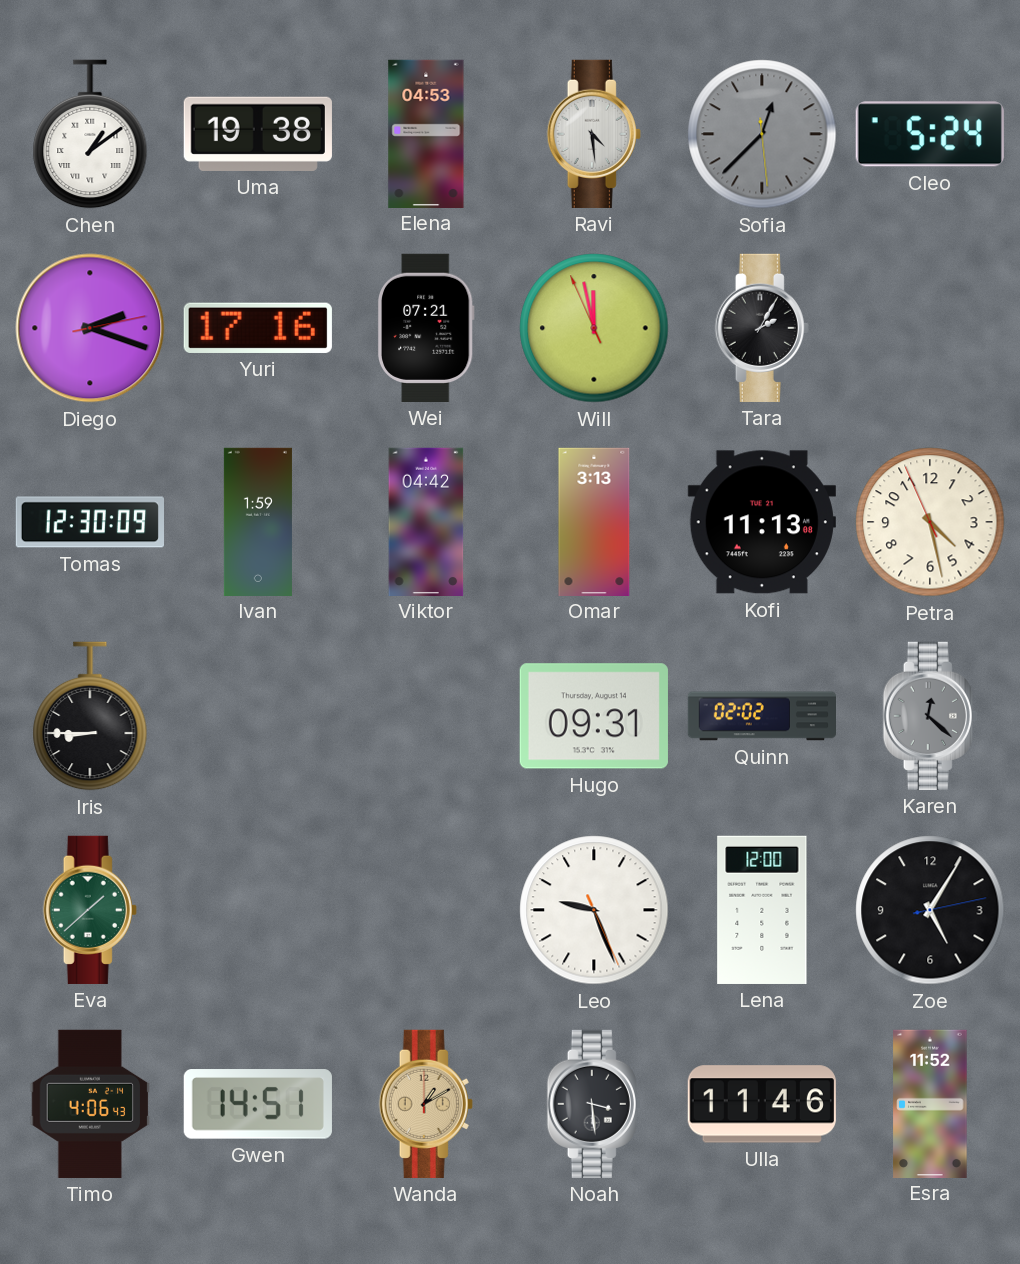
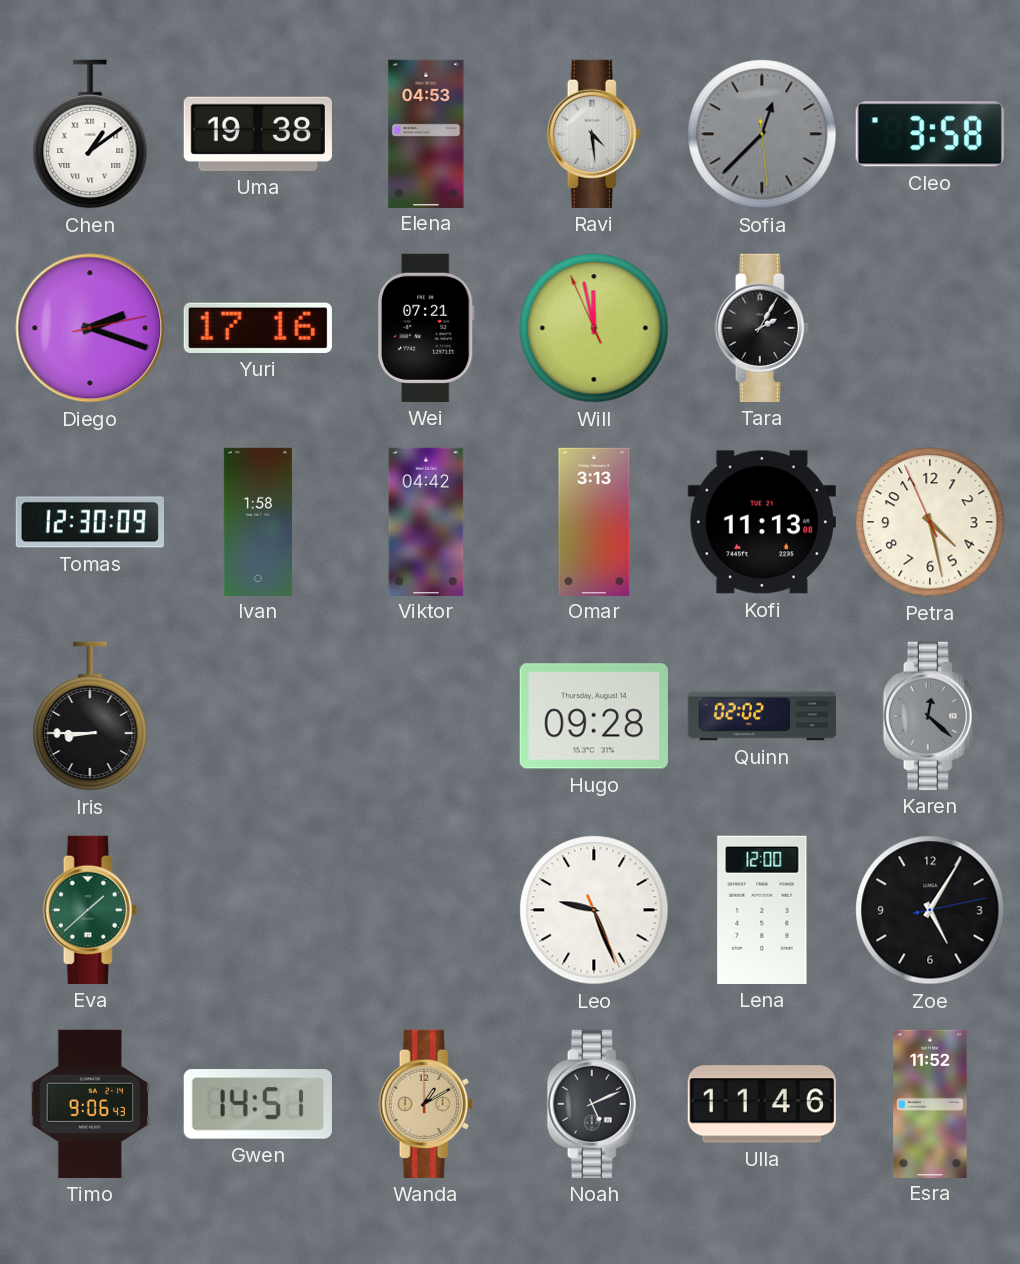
Cleo: 5:24 -> 3:58 (930, 134)
Ivan: 1:59 -> 1:58 (258, 521)
Hugo: 09:31 -> 09:28 (594, 716)
Timo: 4:06 -> 9:06 (90, 1104)
Noah: 3:29 -> 5:11 (594, 1104)
